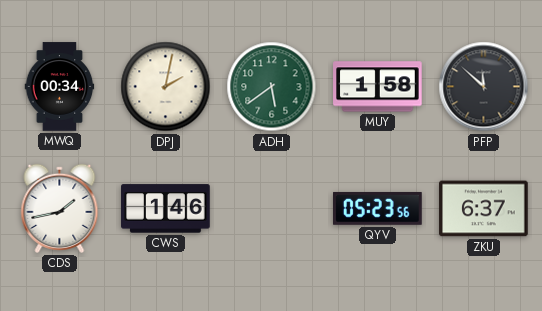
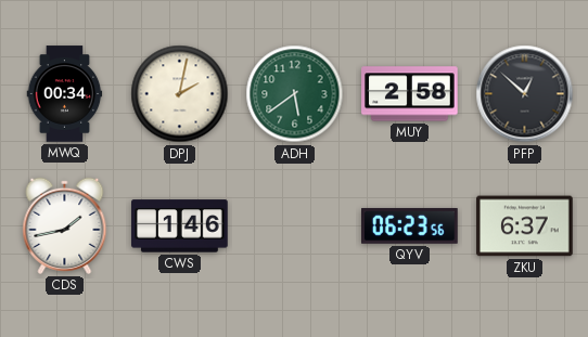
MUY: 1:58 -> 2:58 (410, 94)
PFP: 11:52 -> 12:52 (525, 94)
QYV: 05:23 -> 06:23 (410, 225)
